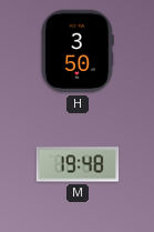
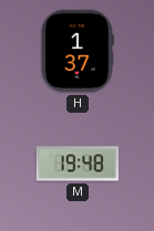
H: 3:50 -> 1:37 (79, 51)
